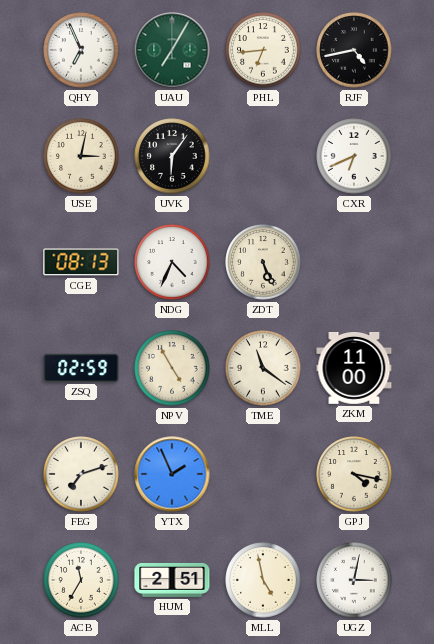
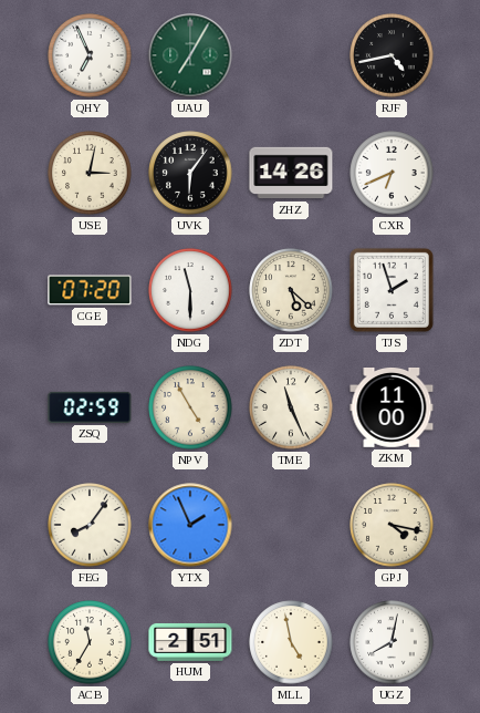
PHL: 6:44 -> none (263, 50)
ZHZ: none -> 14:26 (291, 173)
CGE: 08:13 -> 07:20 (90, 290)
NDG: 4:34 -> 11:30 (190, 290)
ZDT: 5:26 -> 5:22 (291, 290)
TJS: none -> 1:57 (392, 290)
TME: 11:21 -> 11:26 (291, 407)
FEG: 7:12 -> 8:06 (90, 525)
UGZ: 3:02 -> 8:02 (392, 642)
